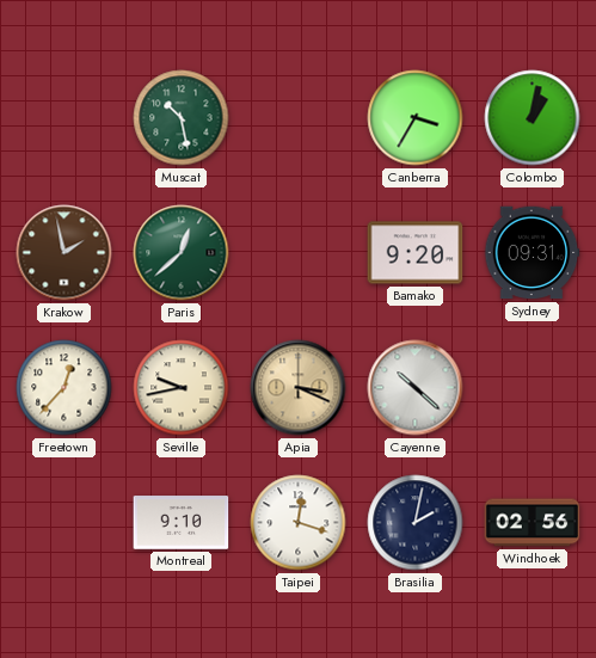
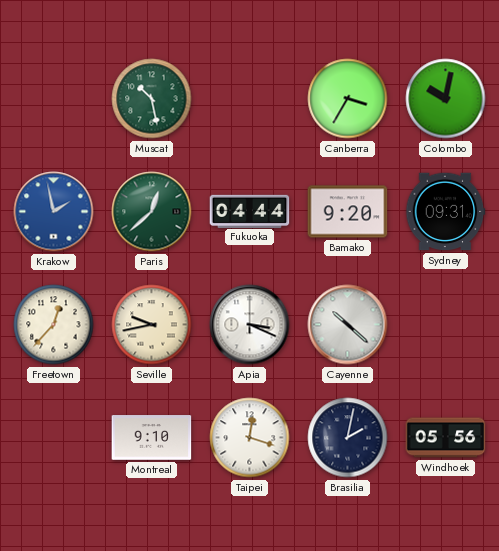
Colombo: 1:02 -> 10:02 (446, 99)
Krakow dial: brown -> blue (54, 212)
Fukuoka: none -> 04:44 (250, 211)
Apia dial: champagne -> white (250, 325)
Windhoek: 02:56 -> 05:56 (446, 438)
